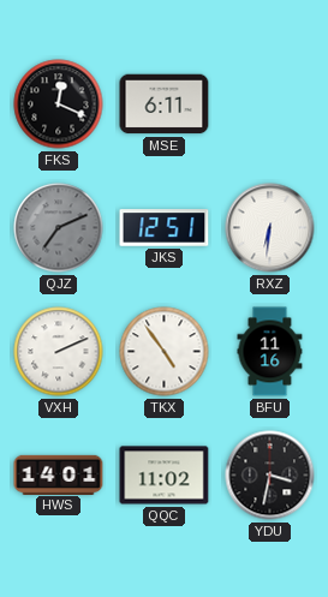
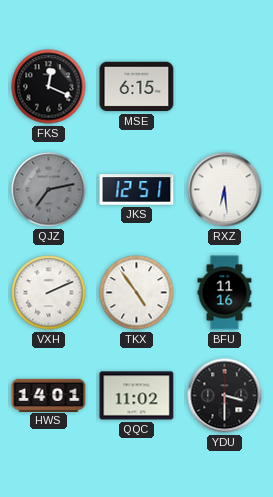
MSE: 6:11 -> 6:15 (137, 87)
QJZ: 7:11 -> 7:13 (49, 190)
RXZ: 6:31 -> 6:29 (225, 190)
YDU: 3:32 -> 3:30 (225, 396)
